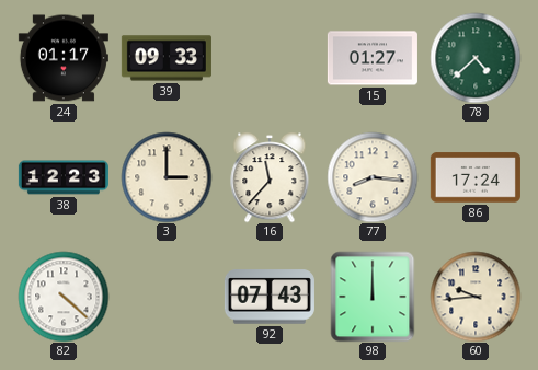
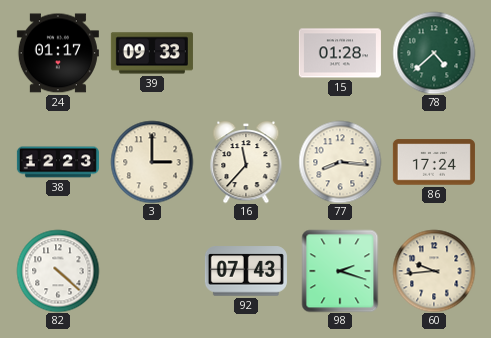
15: 01:27 -> 01:28 (340, 53)
98: 12:00 -> 2:18 (340, 271)
